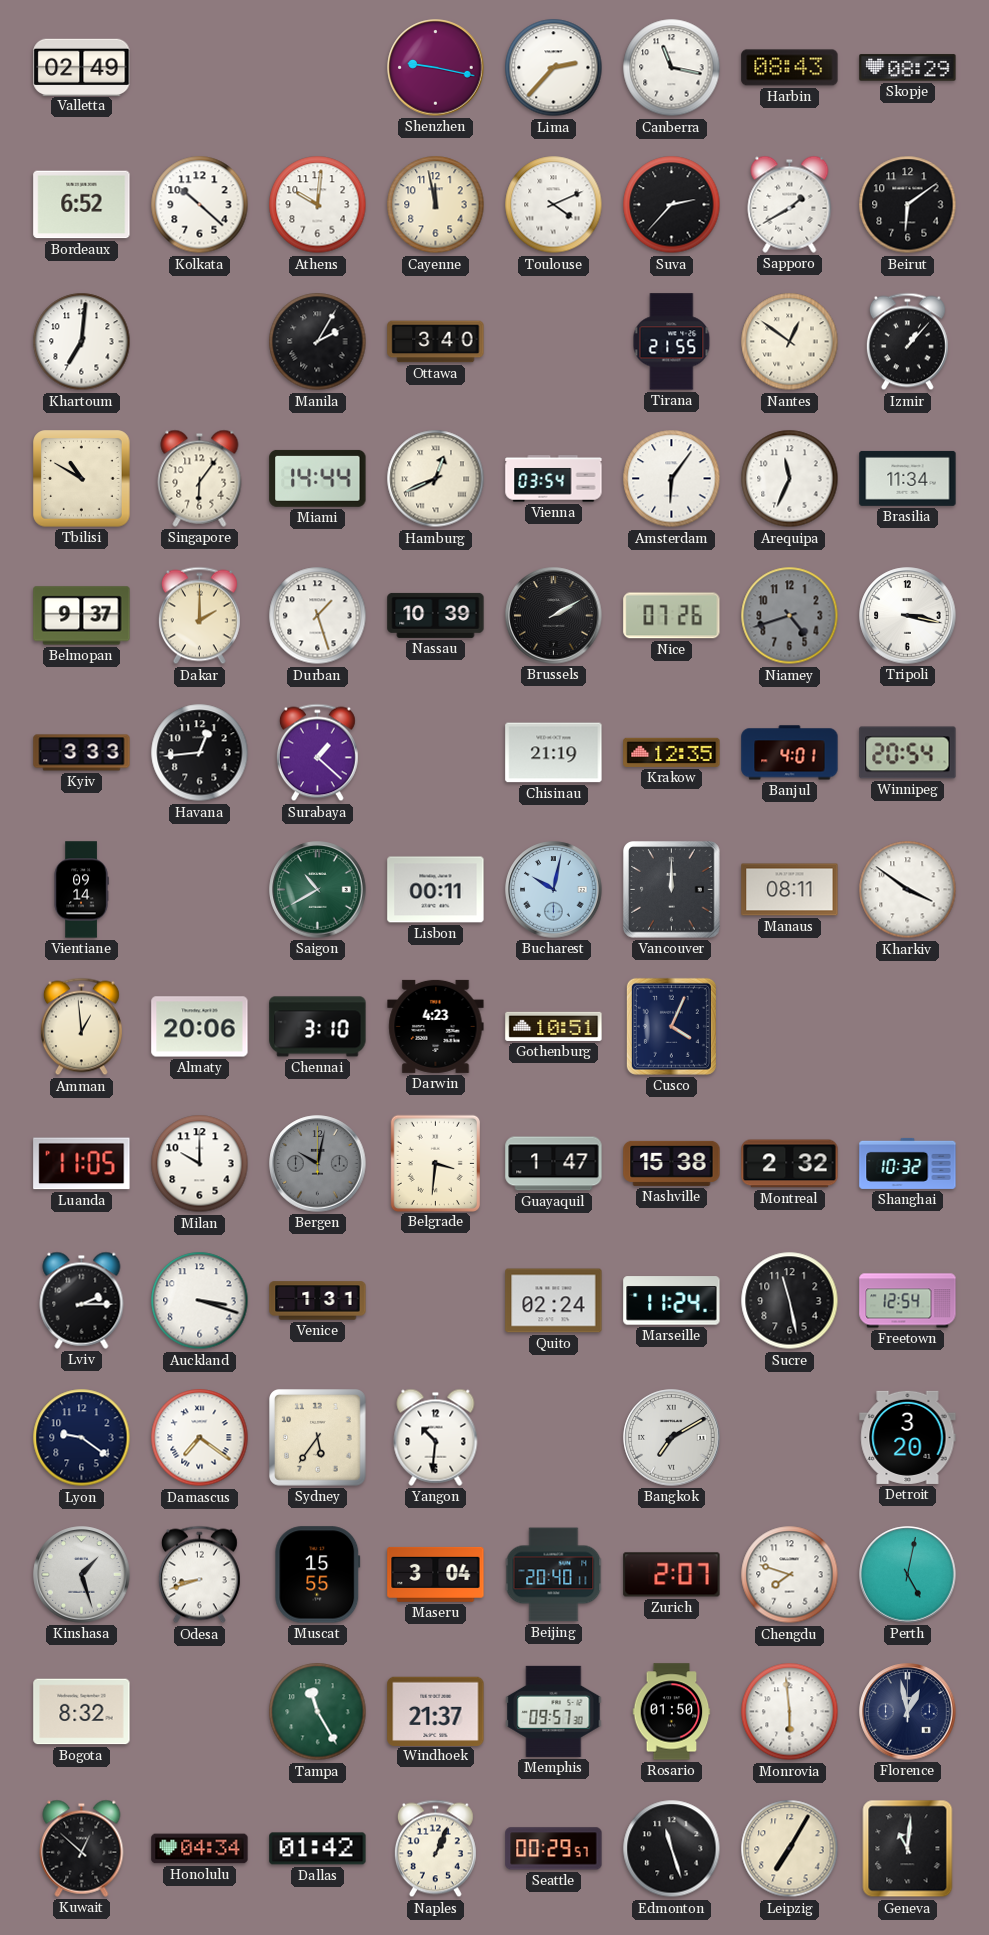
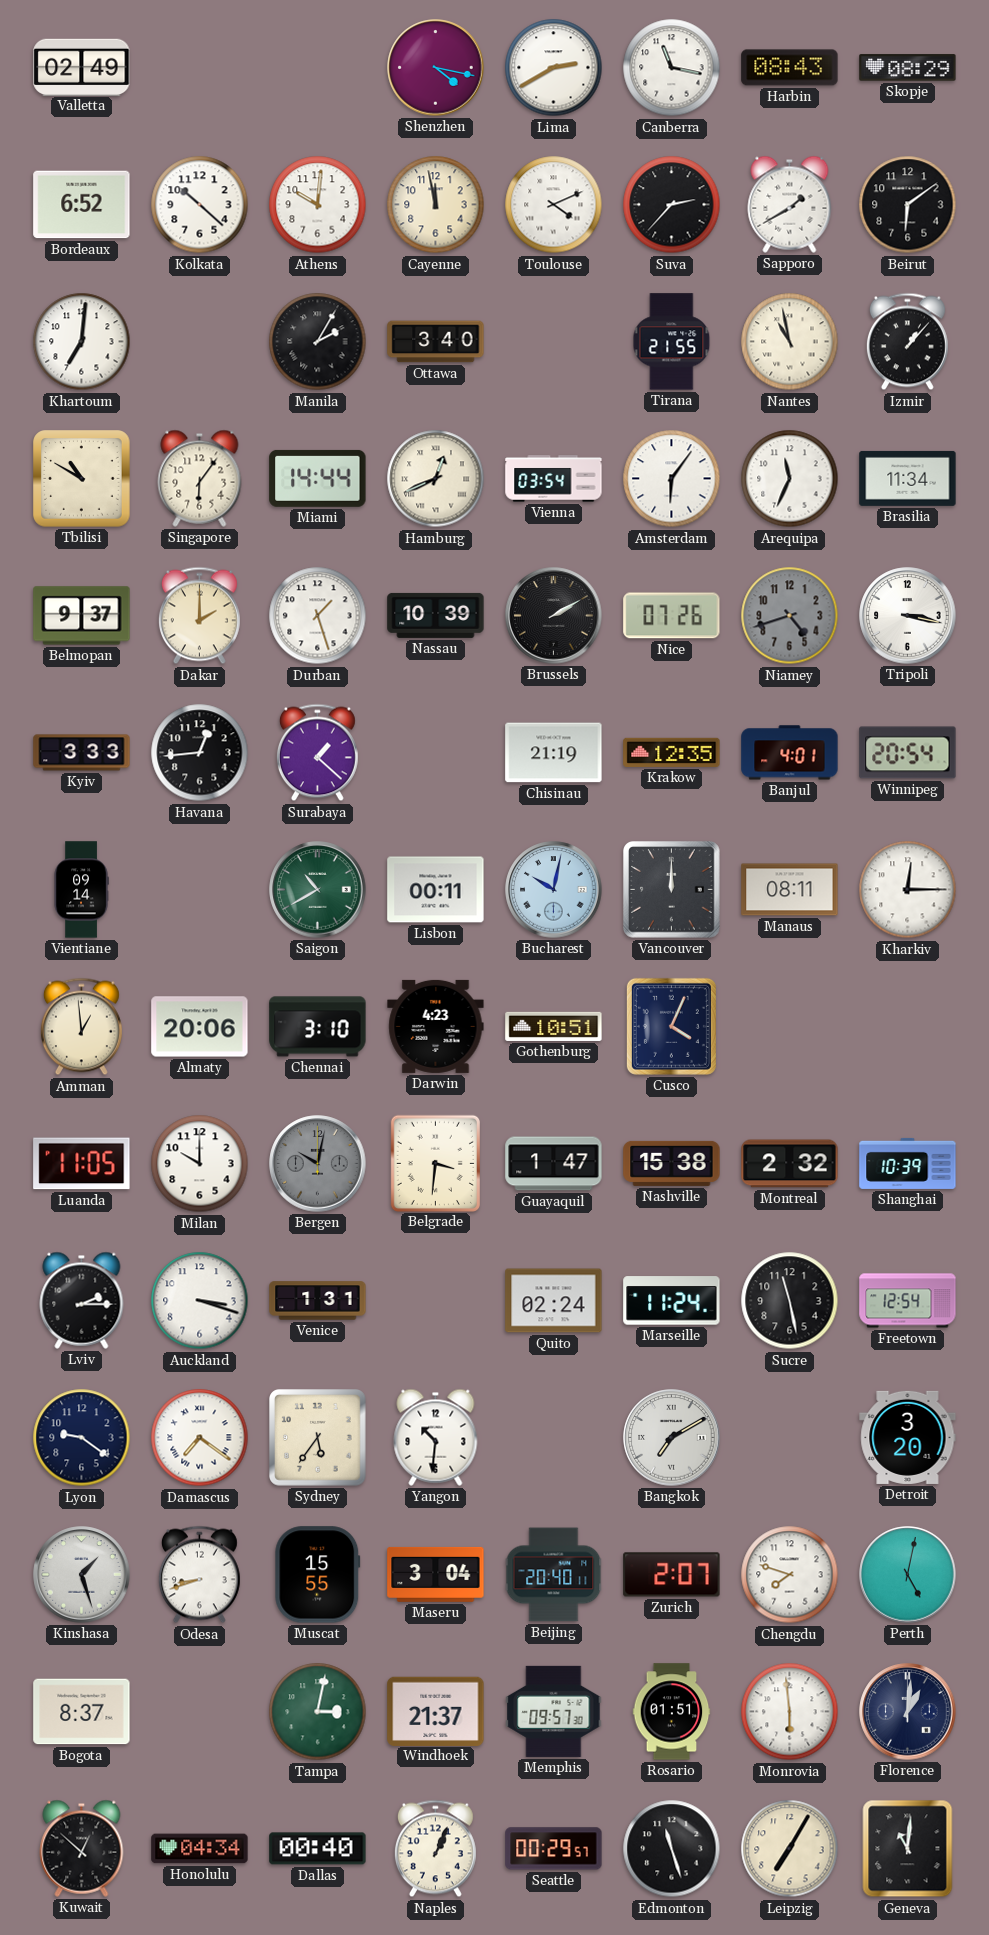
Shenzhen: 9:17 -> 4:17 (436, 68)
Lima: 2:37 -> 2:40 (554, 68)
Nantes: 12:51 -> 10:58 (790, 342)
Kharkiv: 3:51 -> 12:15 (908, 890)
Shanghai: 10:32 -> 10:39 (908, 1163)
Bogota: 8:32 -> 8:37 (82, 1712)
Tampa: 11:25 -> 3:02 (318, 1712)
Rosario: 01:50 -> 01:51 (672, 1712)
Florence: 12:58 -> 1:01 (908, 1712)
Dallas: 01:42 -> 00:40 (318, 1849)
